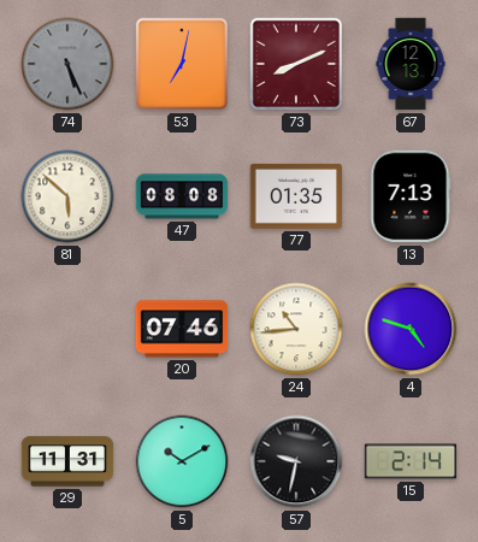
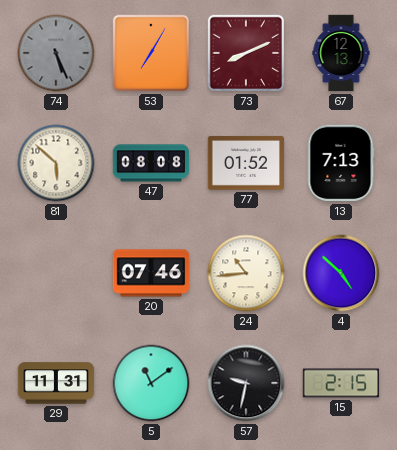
53: 7:02 -> 7:05 (151, 53)
77: 01:35 -> 01:52 (246, 163)
4: 4:48 -> 4:52 (341, 273)
5: 10:10 -> 11:09 (151, 383)
15: 2:14 -> 2:15 (341, 383)
